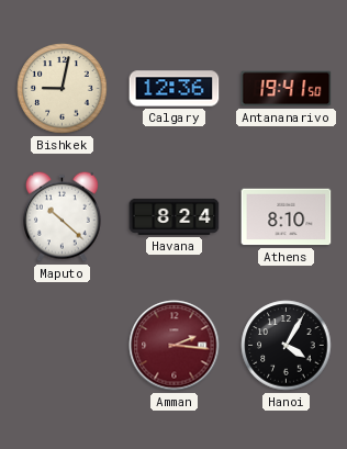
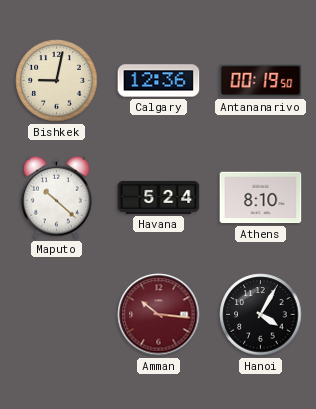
Antananarivo: 19:41 -> 00:19 (261, 81)
Havana: 8:24 -> 5:24 (159, 197)
Amman: 2:16 -> 10:16 (159, 315)
